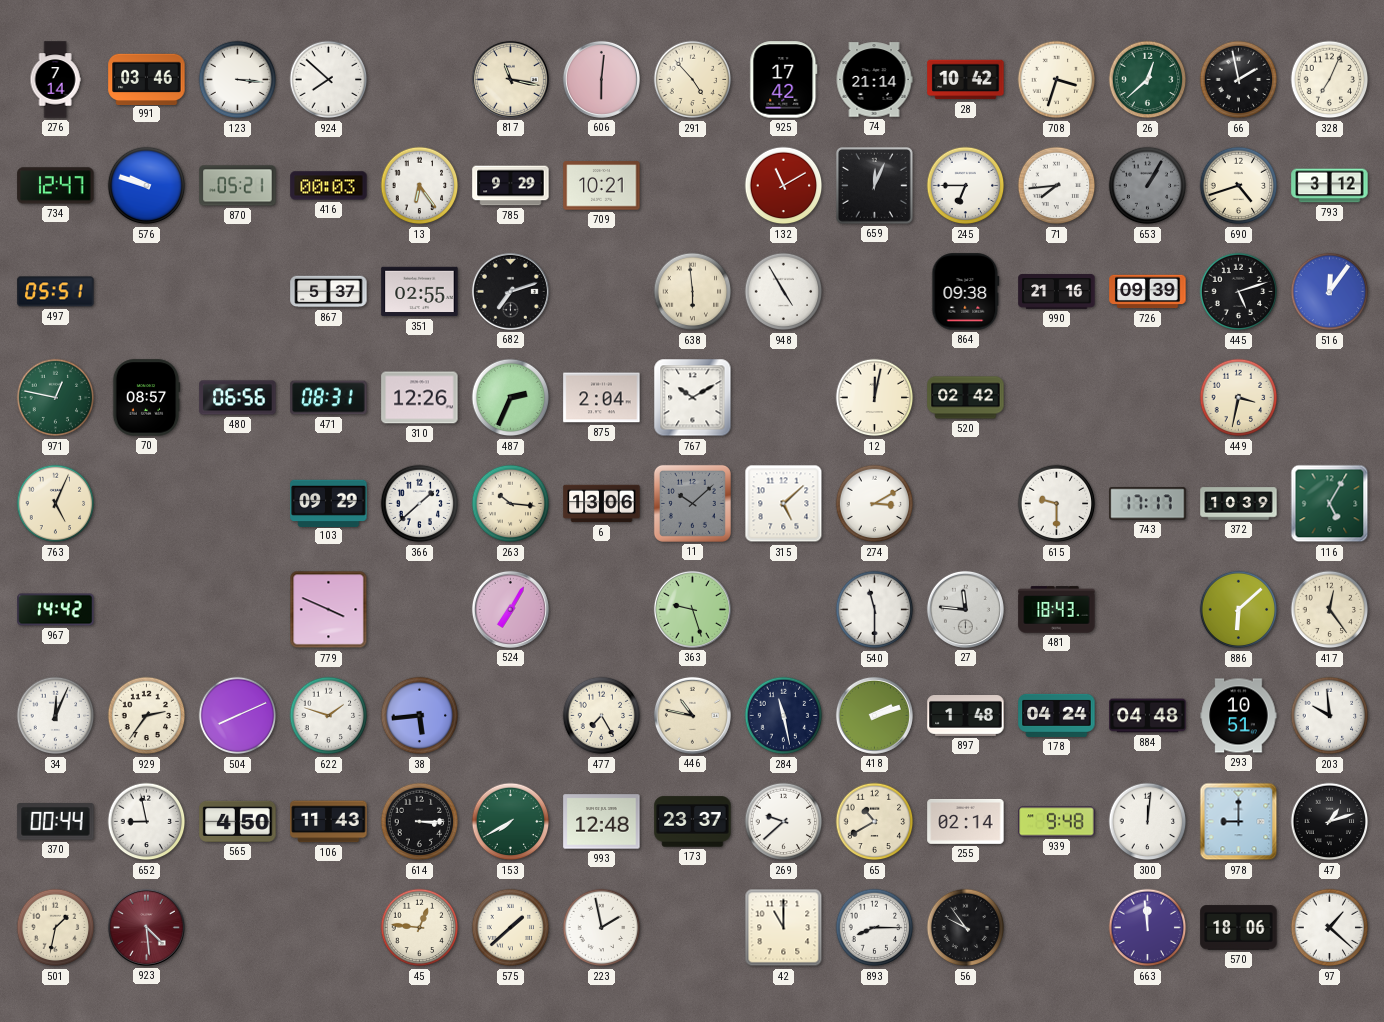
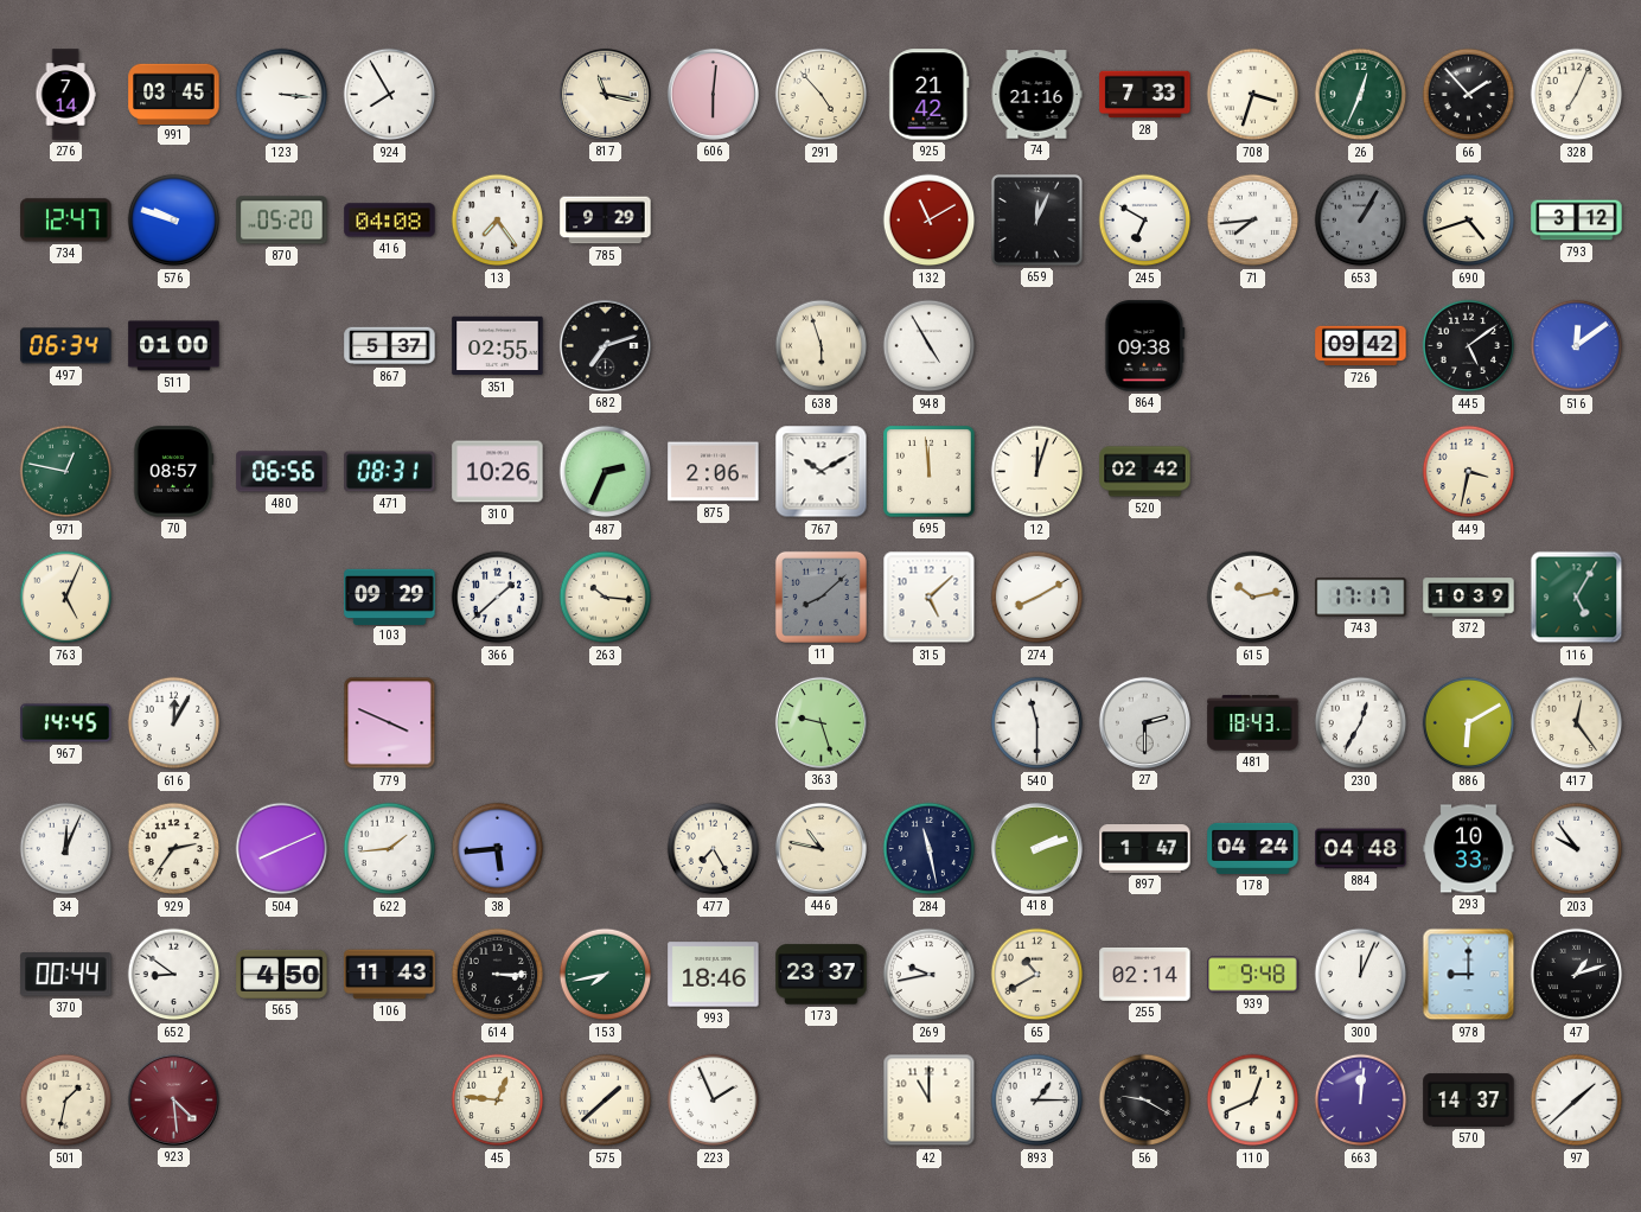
991: 03:46 -> 03:45 (174, 94)
924: 7:52 -> 7:55 (390, 95)
925: 17:42 -> 21:42 (930, 95)
74: 21:14 -> 21:16 (1036, 95)
28: 10:42 -> 7:33 (1145, 95)
26: 12:38 -> 12:34 (1361, 95)
66: 1:58 -> 1:53 (1469, 95)
870: 05:21 -> 05:20 (282, 221)
416: 00:03 -> 04:08 (390, 221)
13: 6:24 -> 7:24 (498, 221)
709: 10:21 -> none (602, 186)
245: 6:45 -> 6:50 (1145, 221)
497: 05:51 -> 06:34 (66, 346)
511: none -> 01:00 (174, 346)
638: 5:59 -> 5:57 (822, 346)
990: 21:16 -> none (1057, 292)
726: 09:39 -> 09:42 (1361, 346)
445: 5:12 -> 5:09 (1469, 346)
516: 12:06 -> 12:09 (1577, 346)
310: 12:26 -> 10:26 (498, 472)
875: 2:04 -> 2:06 (714, 472)
695: none -> 11:59 (930, 472)
12: 12:02 -> 12:03 (1037, 472)
6: 13:06 -> none (602, 504)
11: 10:08 -> 8:08 (820, 597)
274: 3:10 -> 8:10 (1037, 598)
615: 9:30 -> 10:13 (1253, 598)
967: 14:42 -> 14:45 (66, 723)
616: none -> 12:05 (174, 723)
524: 7:05 -> none (510, 609)
27: 11:46 -> 2:30 (1144, 722)
230: none -> 12:35 (1361, 723)
886: 6:08 -> 6:10 (1469, 723)
622: 1:48 -> 1:44 (390, 849)
897: 1:48 -> 1:47 (1145, 849)
293: 10:51 -> 10:33 (1469, 849)
203: 9:59 -> 9:54 (1577, 849)
652: 8:58 -> 8:51 (174, 975)
153: 7:40 -> 7:43 (606, 975)
993: 12:48 -> 18:46 (714, 975)
269: 9:38 -> 9:43 (930, 975)
300: 12:01 -> 12:04 (1361, 975)
223: 1:58 -> 1:56 (714, 1101)
893: 8:15 -> 1:15 (1037, 1101)
56: 9:54 -> 9:20 (1145, 1101)
110: none -> 12:41 (1253, 1101)
663: 11:59 -> 12:01 (1361, 1101)
570: 18:06 -> 14:37 (1469, 1101)
97: 1:22 -> 1:38 (1577, 1101)
